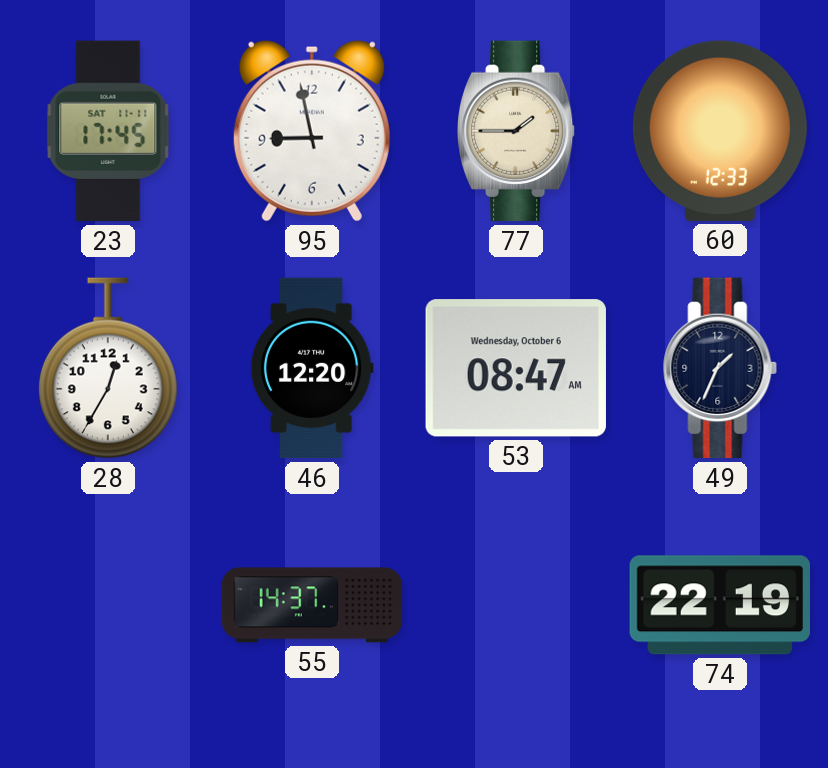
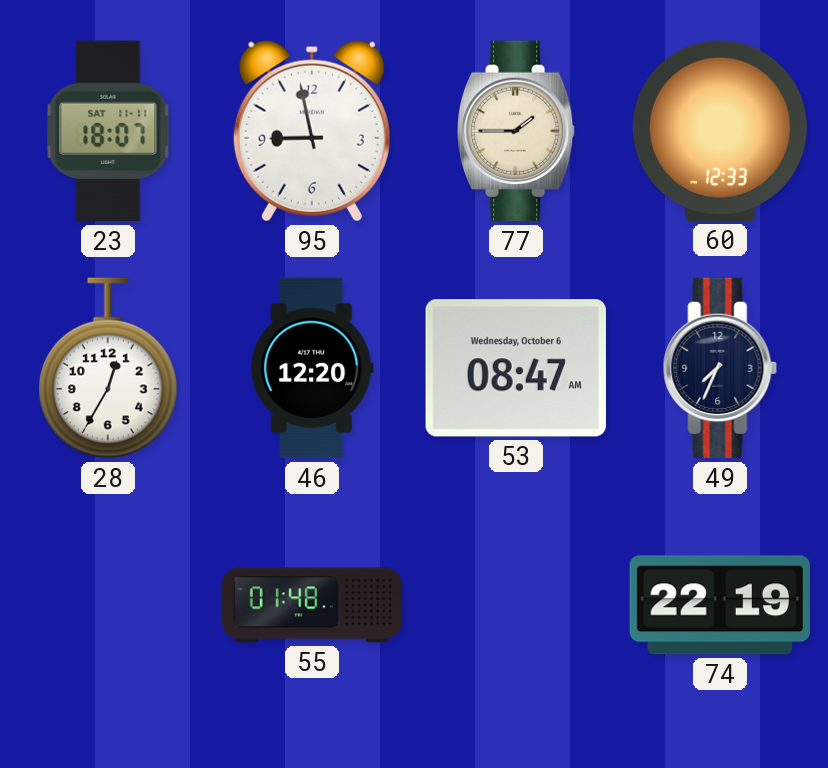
23: 17:45 -> 18:07 (108, 131)
49: 1:34 -> 7:34 (720, 368)
55: 14:37 -> 01:48 (312, 605)
